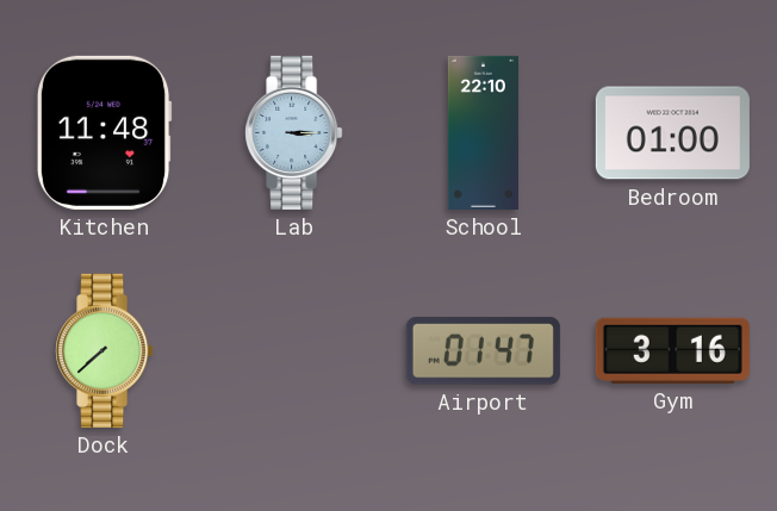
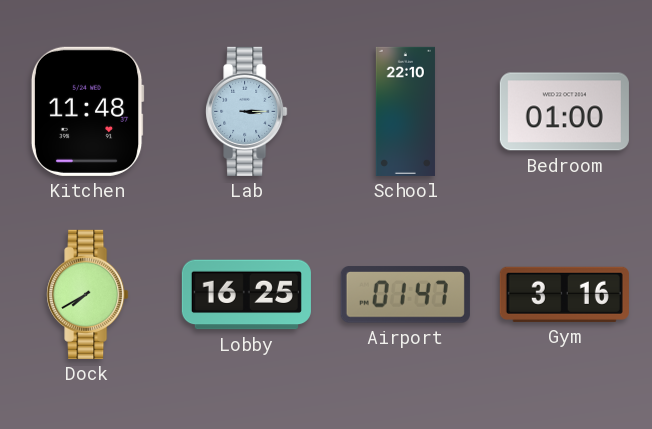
Dock: 7:38 -> 7:40 (88, 294)
Lobby: none -> 16:25 (246, 295)
